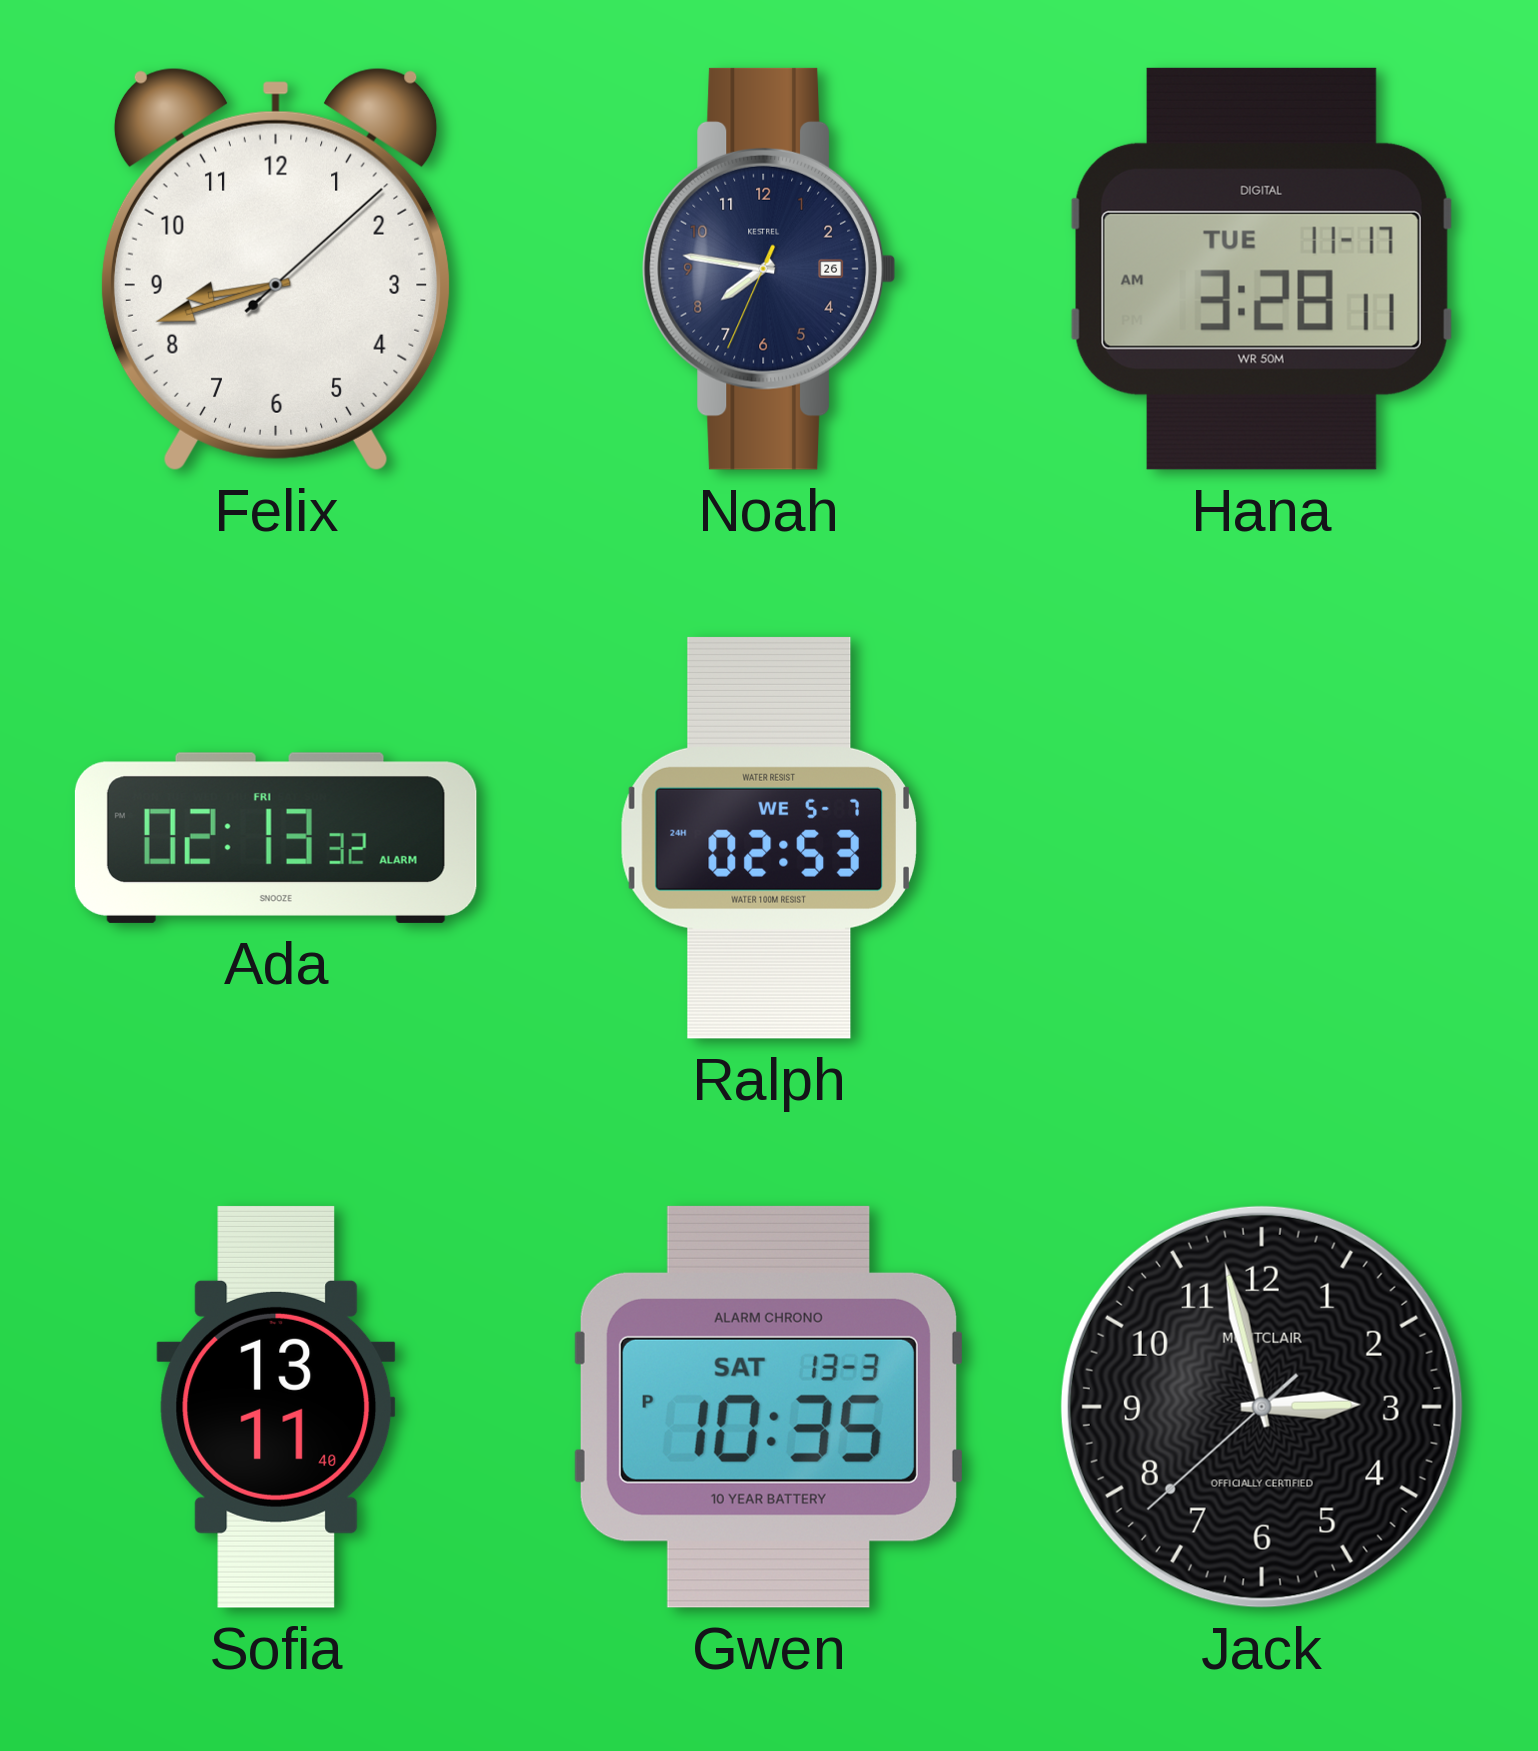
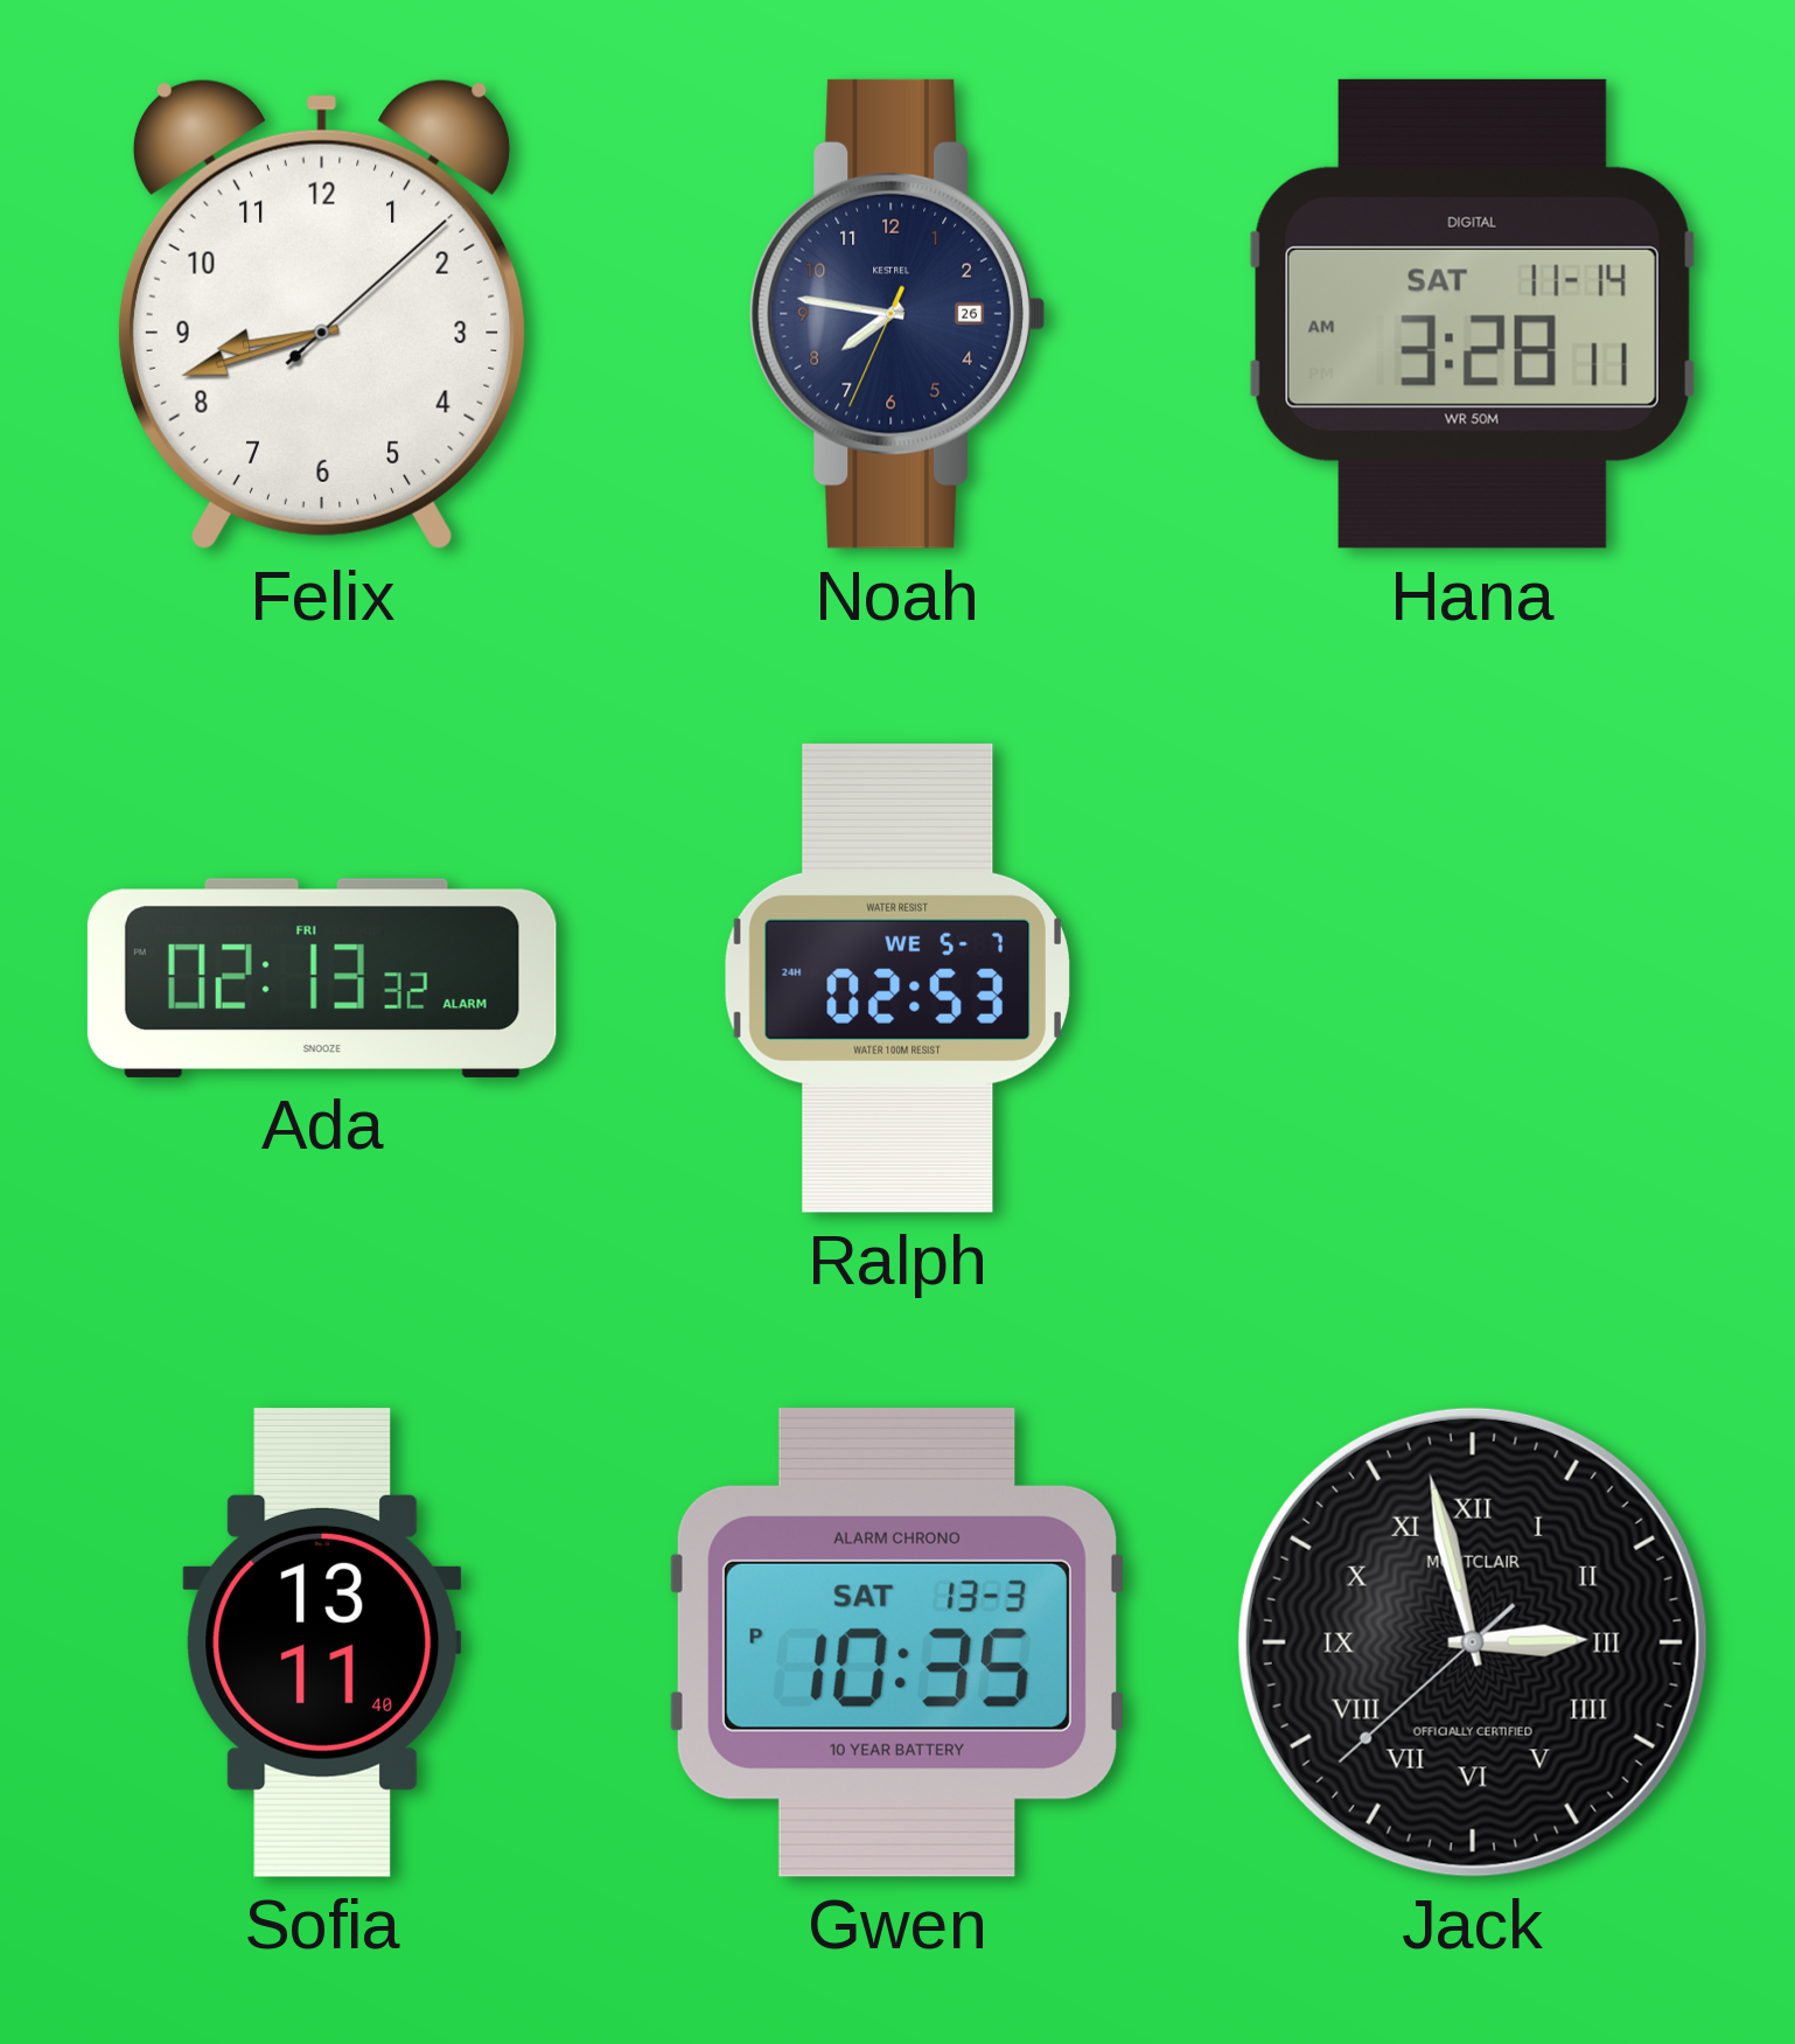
Hana date: TUE 11-17 -> SAT 11-14 (1472, 314)
Jack numerals: Arabic -> Roman (1473, 1642)
